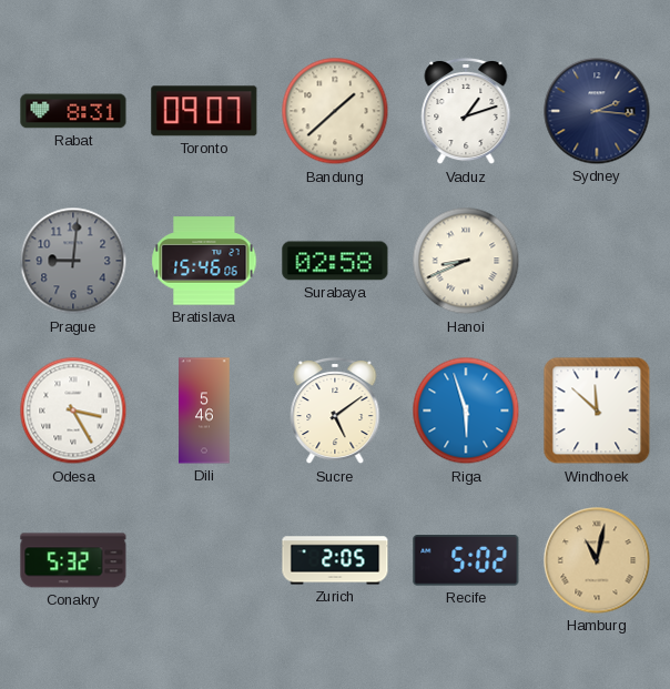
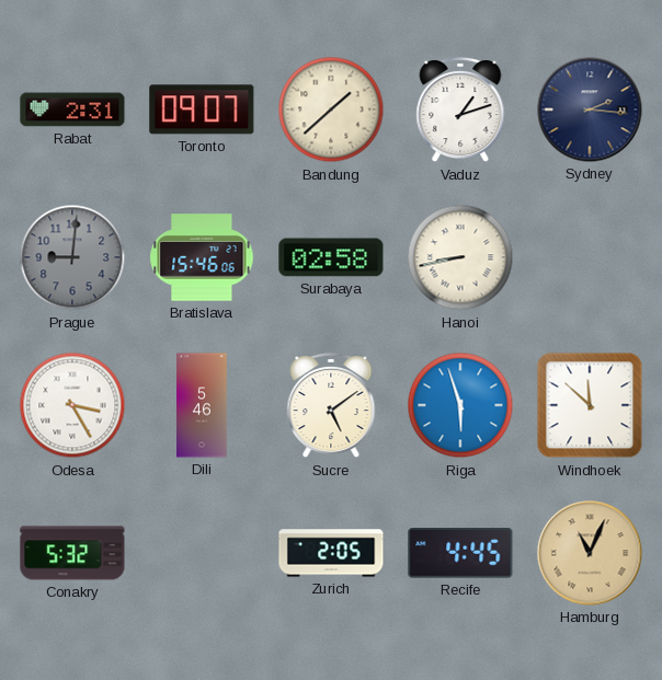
Rabat: 8:31 -> 2:31 (72, 110)
Hanoi: 8:41 -> 8:43 (460, 257)
Recife: 5:02 -> 4:45 (460, 553)
Hamburg: 11:02 -> 11:04 (590, 553)
